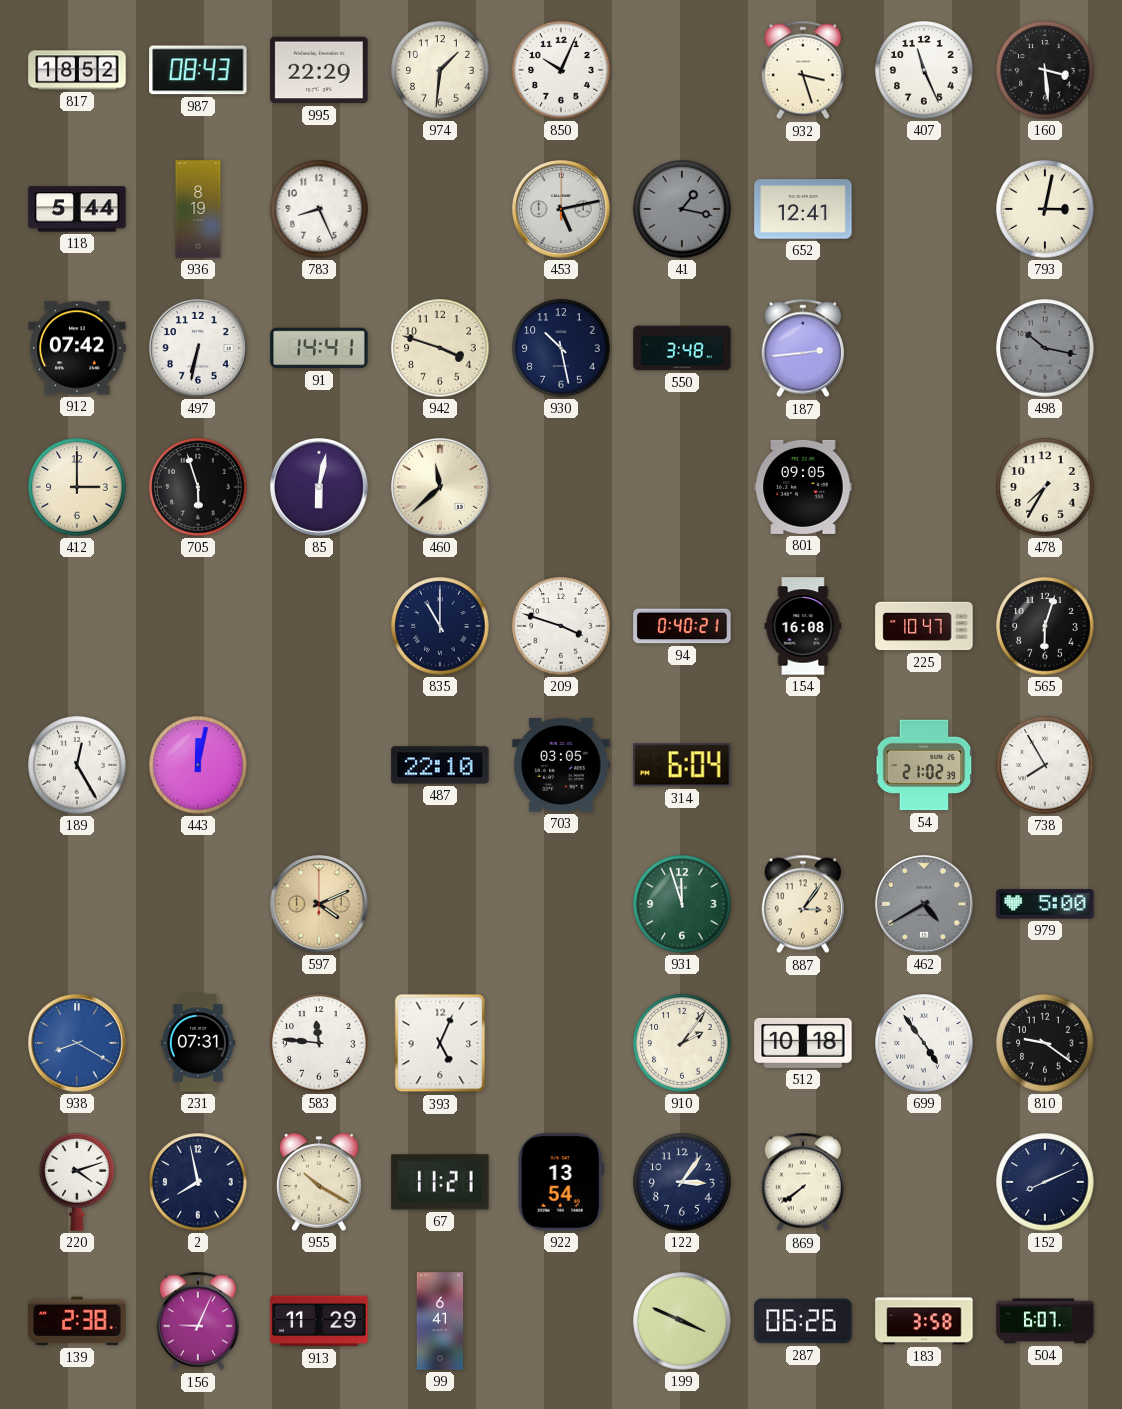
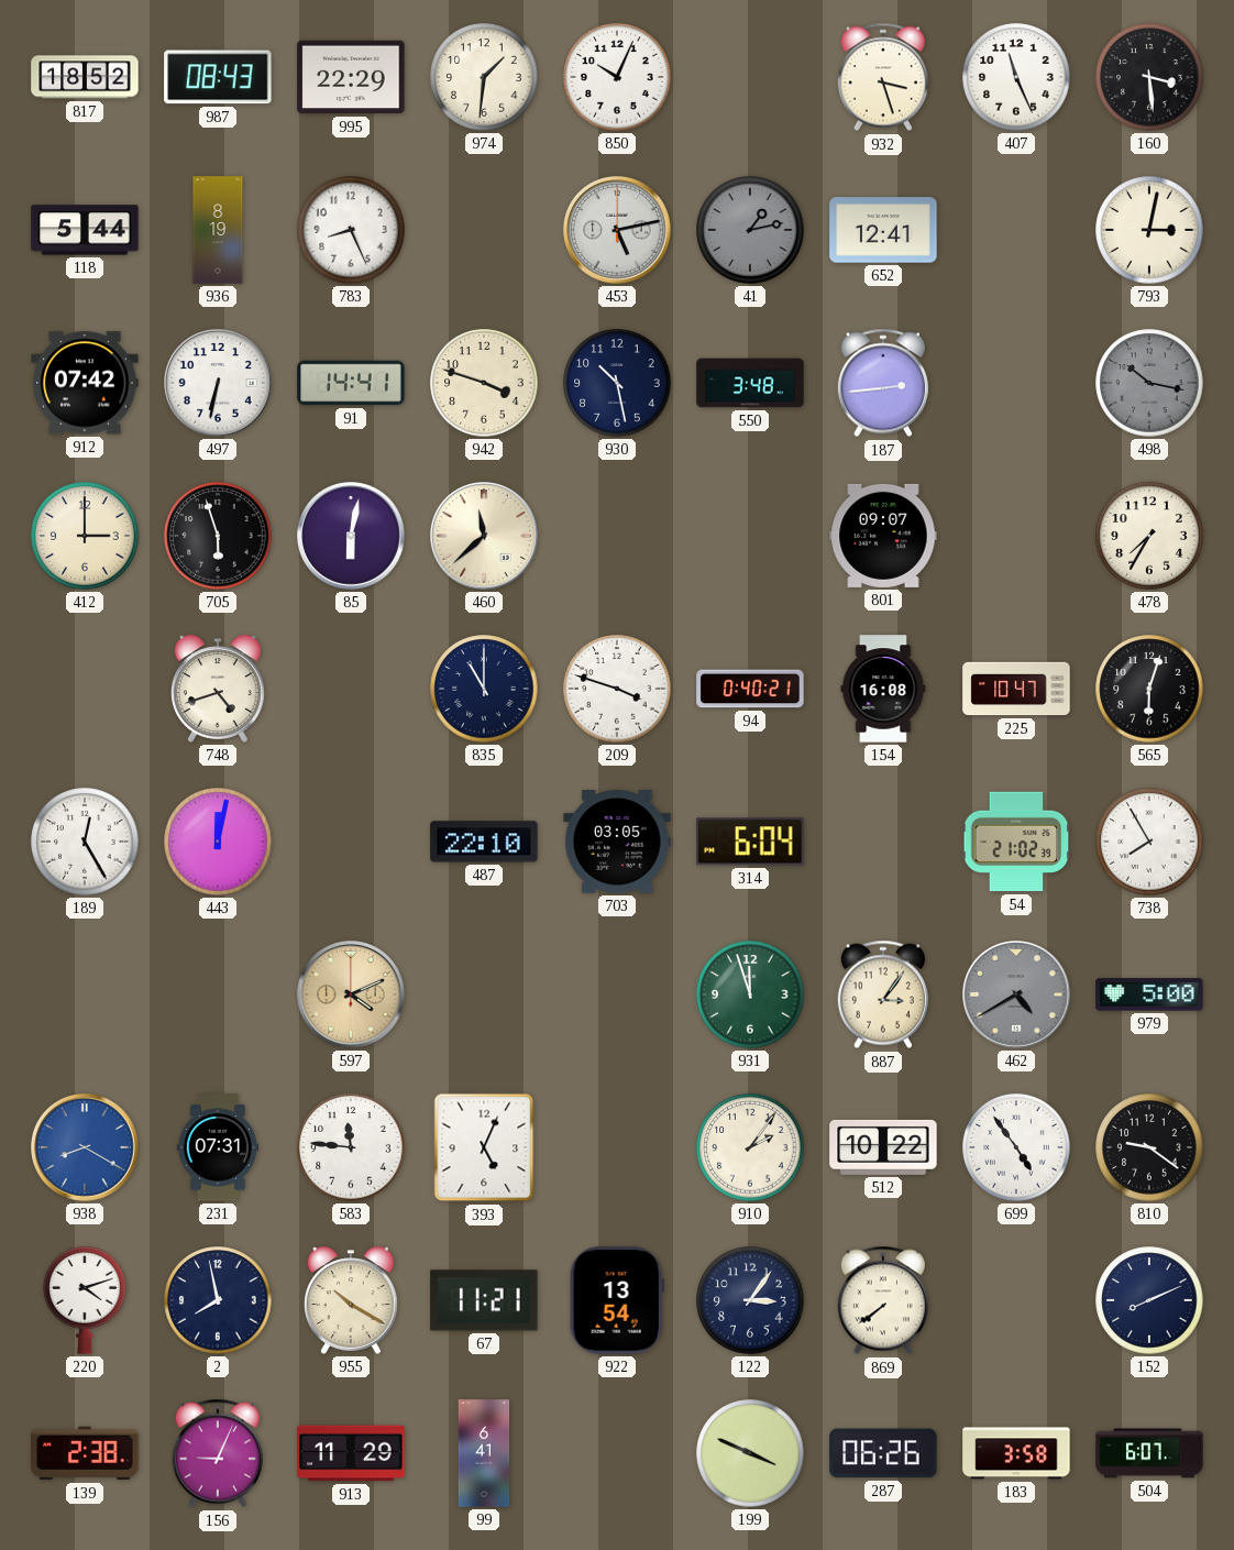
41: 1:17 -> 1:13 (750, 230)
801: 09:05 -> 09:07 (883, 536)
748: none -> 4:42 (219, 689)
512: 10:18 -> 10:22 (883, 1147)
